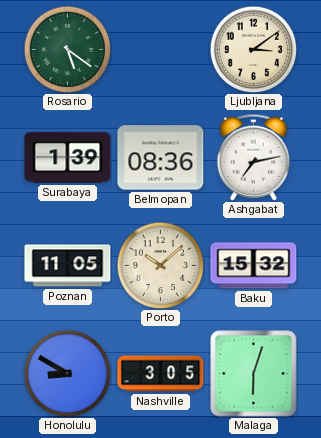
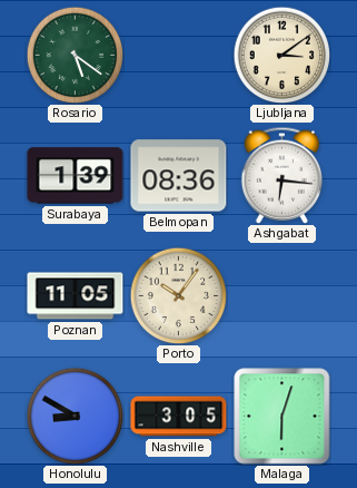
Ashgabat: 7:13 -> 6:16 (282, 175)
Porto: 10:08 -> 10:06 (178, 295)
Baku: 15:32 -> none (254, 266)
